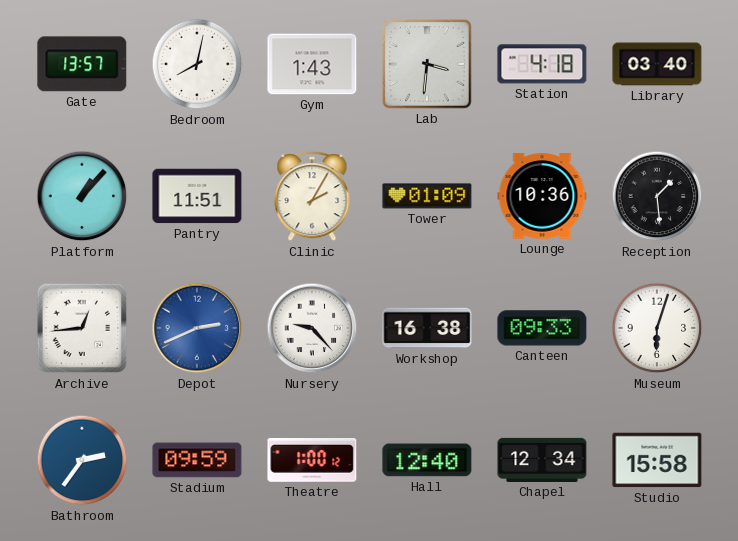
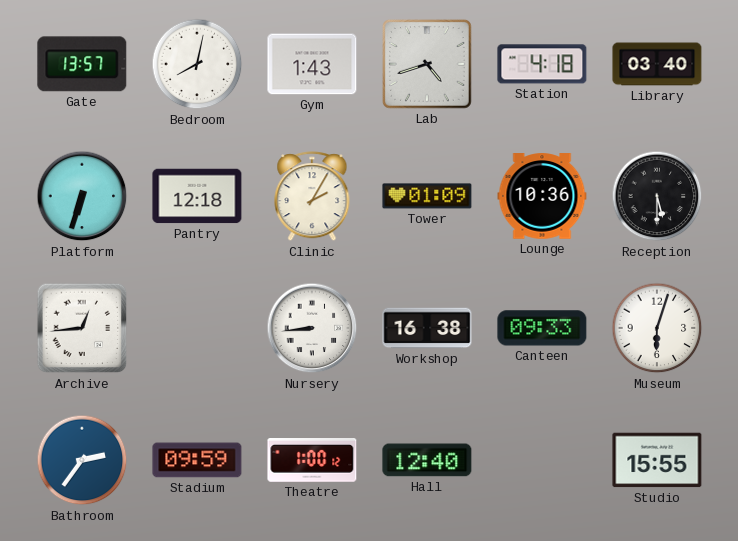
Lab: 3:31 -> 4:42 (427, 64)
Platform: 1:07 -> 6:33 (82, 196)
Pantry: 11:51 -> 12:18 (197, 196)
Reception: 1:29 -> 5:30 (657, 196)
Depot: 2:41 -> none (197, 328)
Nursery: 9:23 -> 8:44 (312, 328)
Chapel: 12:34 -> none (542, 460)
Studio: 15:58 -> 15:55 (657, 460)
